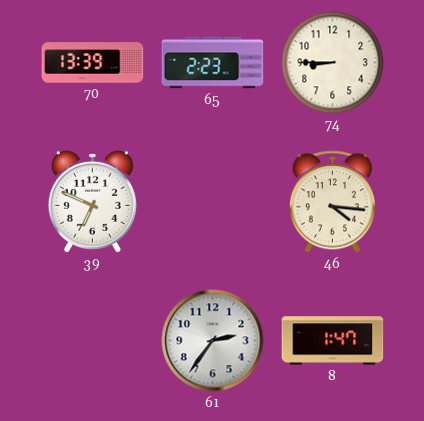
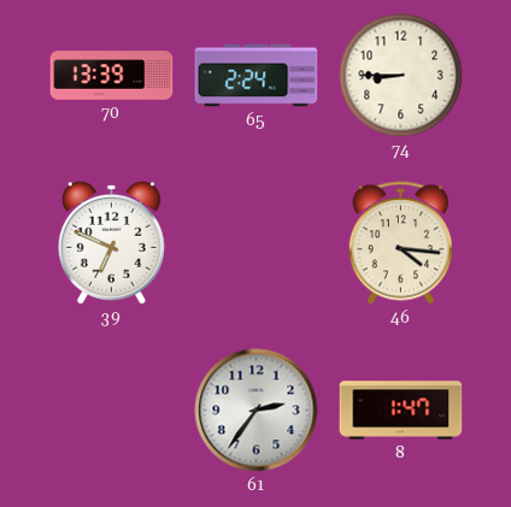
65: 2:23 -> 2:24 (257, 76)
